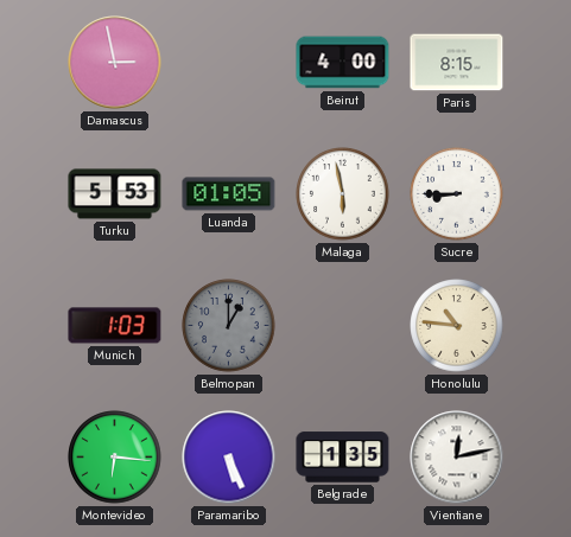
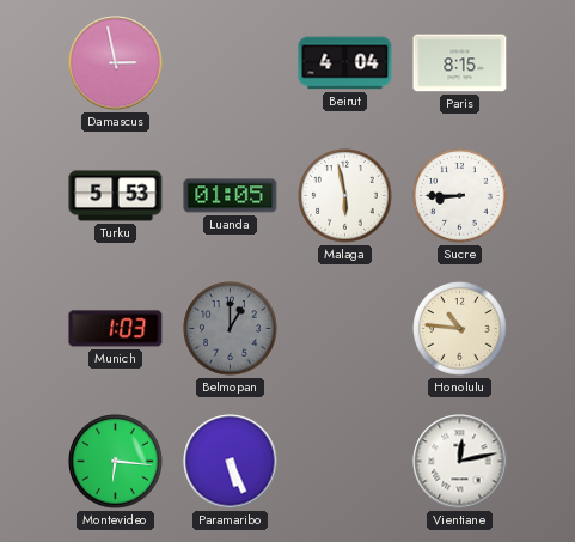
Beirut: 4:00 -> 4:04 (345, 63)
Belgrade: 1:35 -> none (343, 458)
